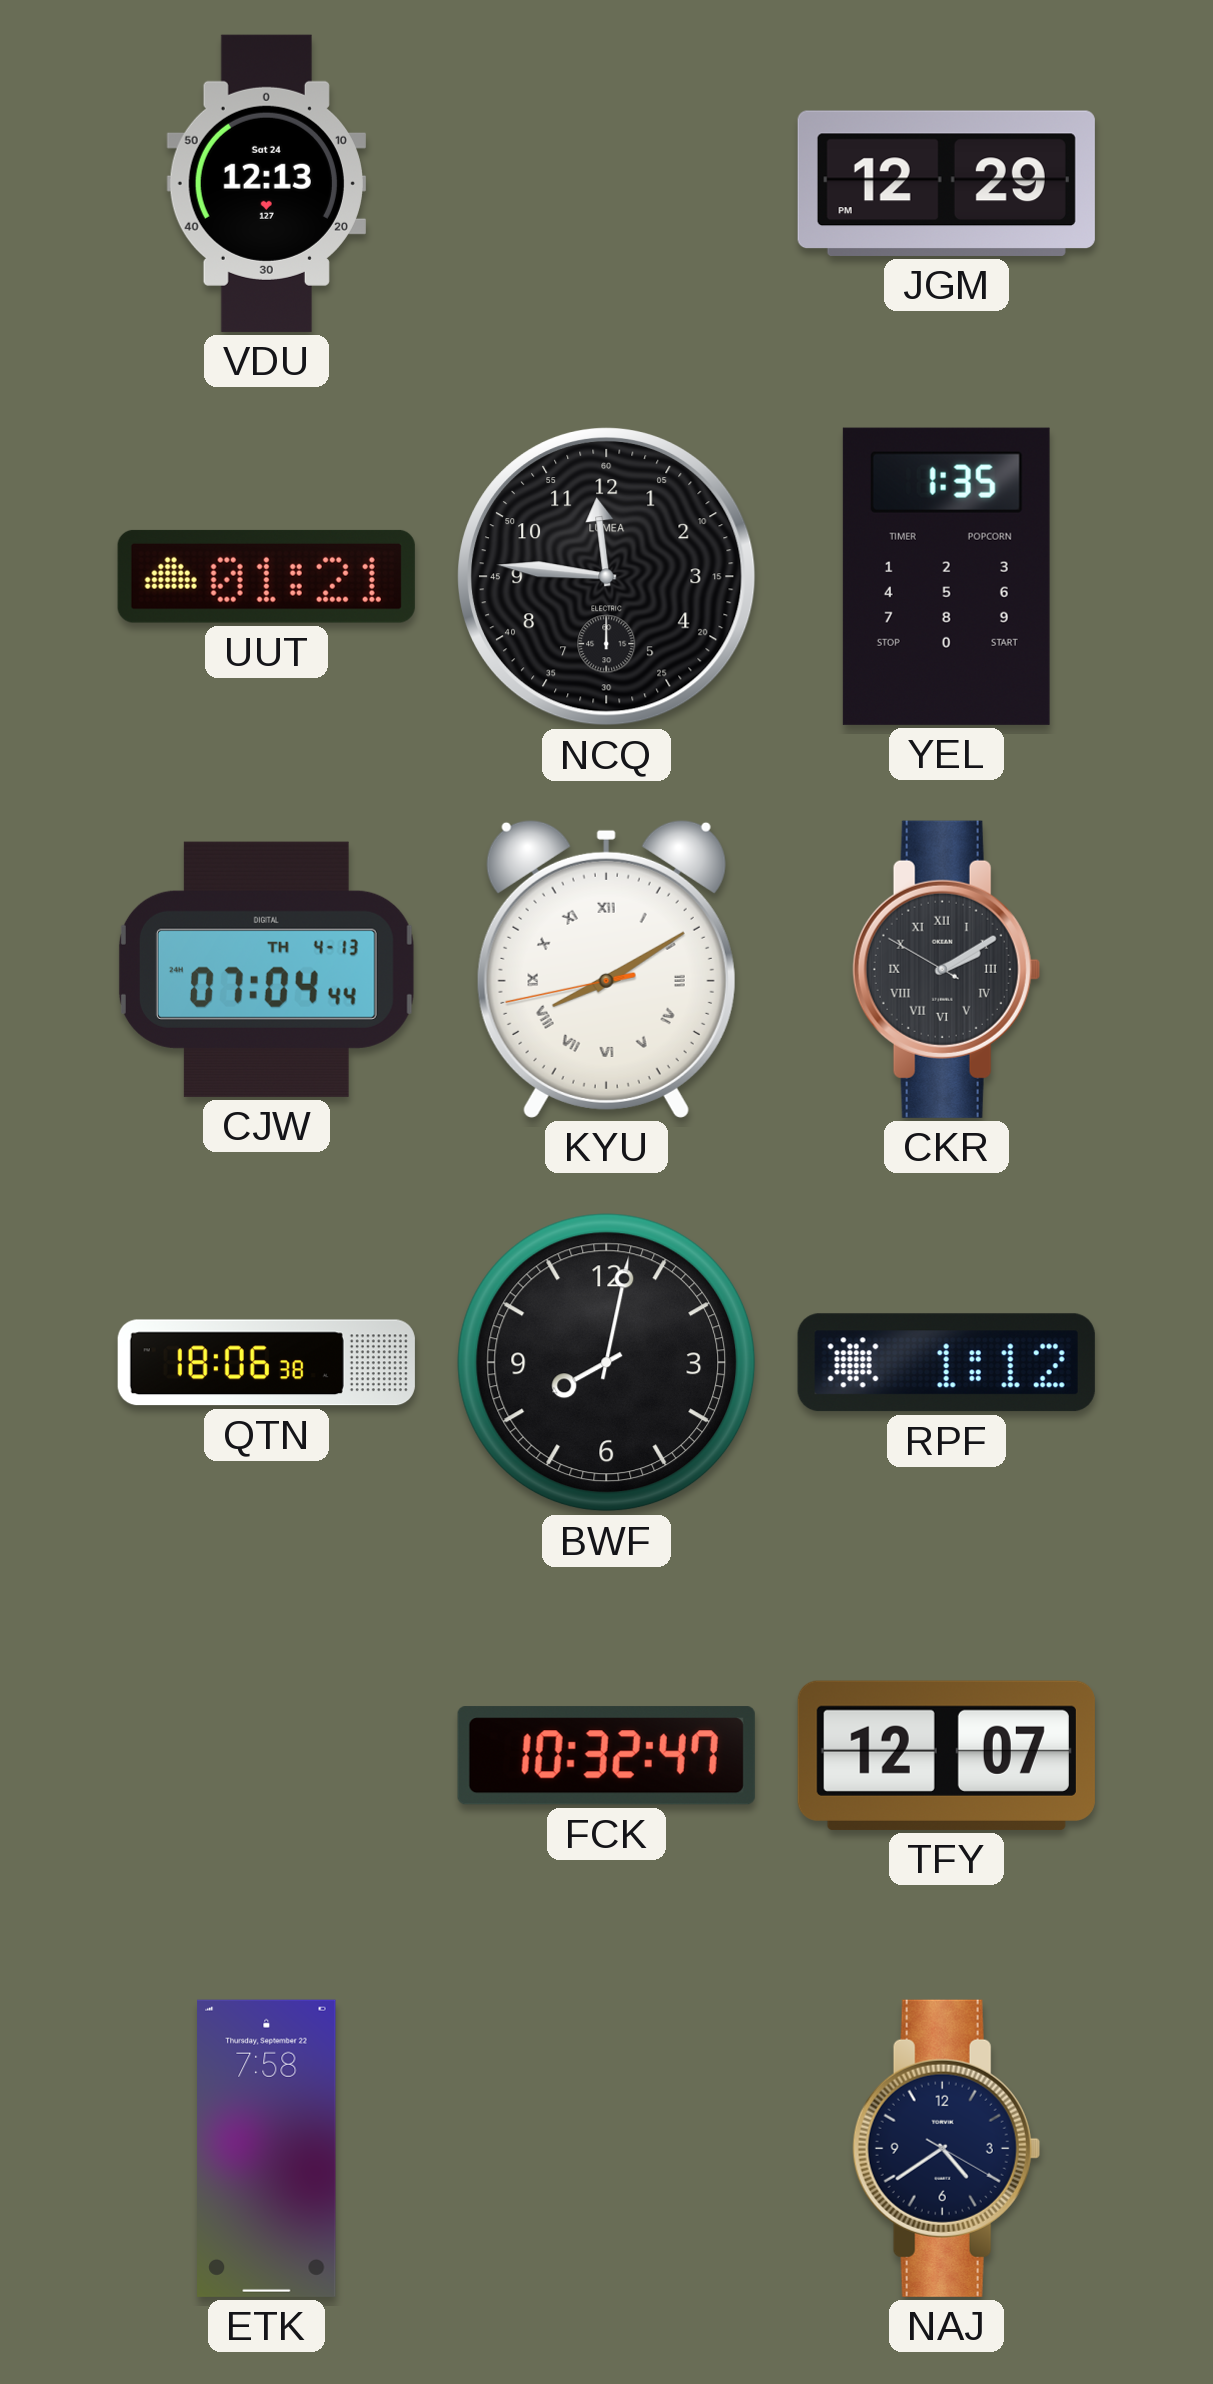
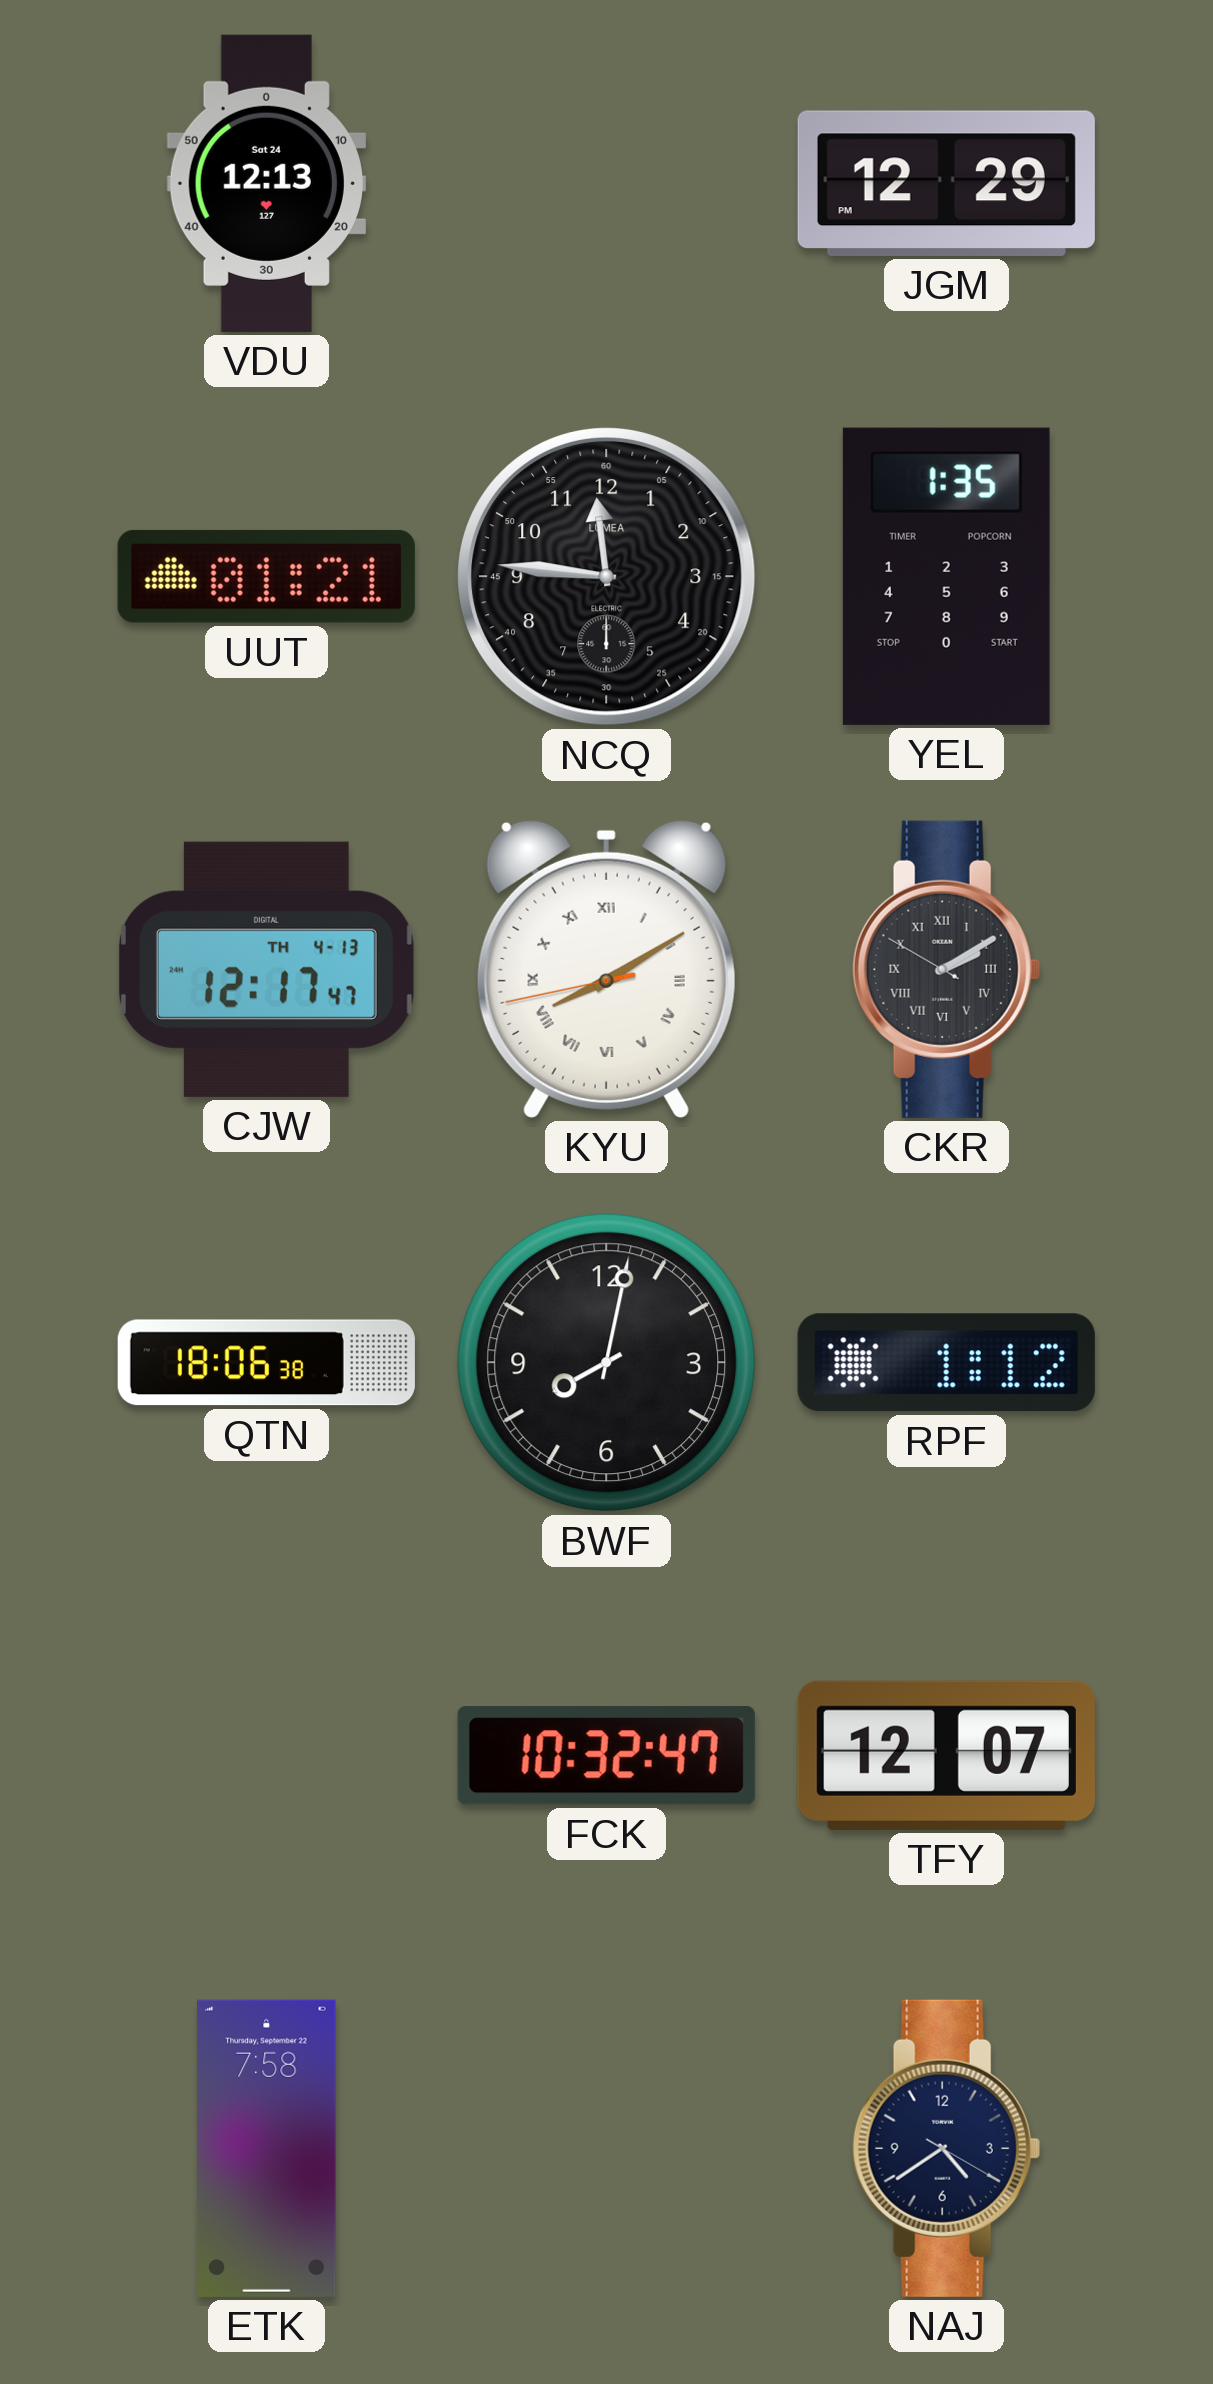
CJW: 07:04 -> 12:17 (266, 969)
